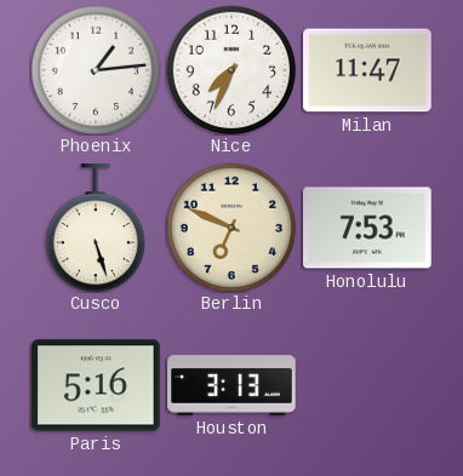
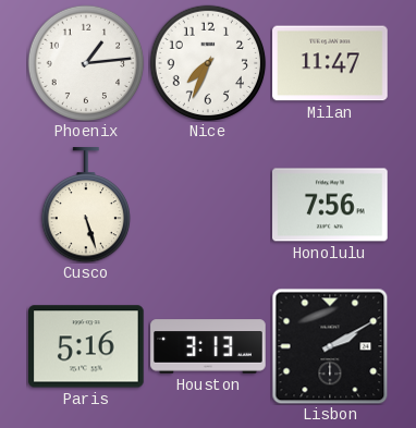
Berlin: 6:49 -> none (232, 228)
Honolulu: 7:53 -> 7:56 (330, 205)
Lisbon: none -> 2:10 (330, 346)
